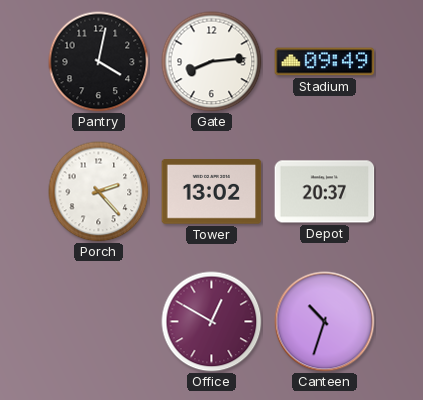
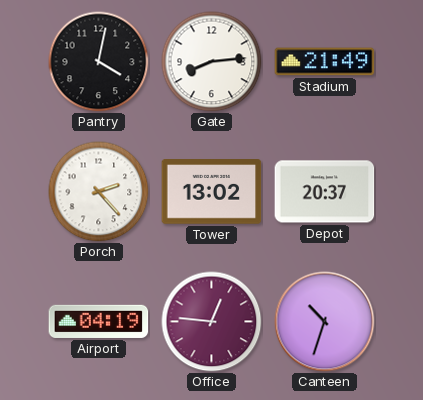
Stadium: 09:49 -> 21:49 (325, 62)
Airport: none -> 04:19 (99, 321)
Office: 12:50 -> 12:46 (212, 322)
